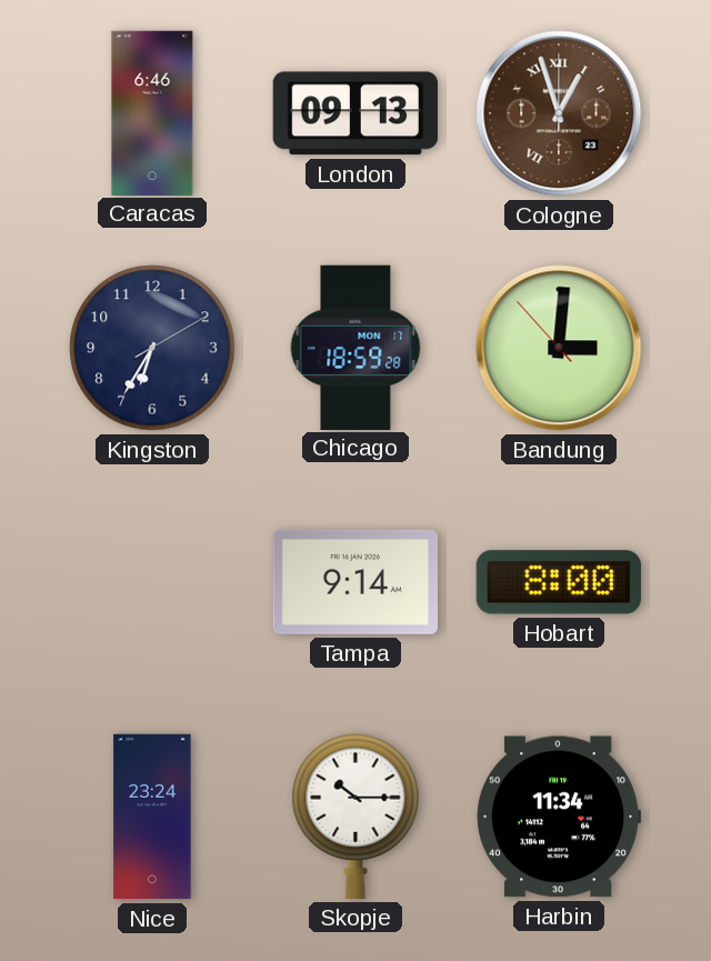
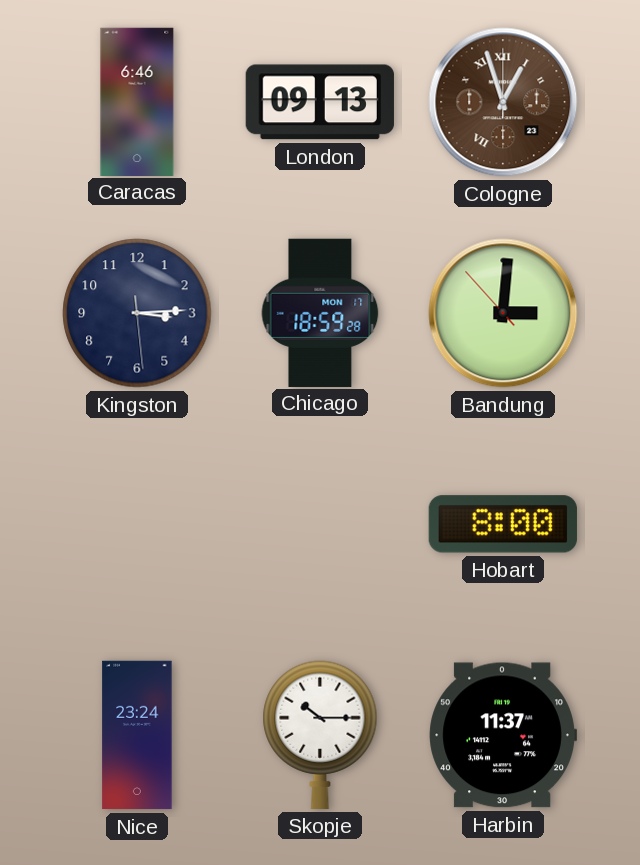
Kingston: 6:35 -> 3:14 (137, 313)
Tampa: 9:14 -> none (355, 582)
Harbin: 11:34 -> 11:37 (503, 735)
